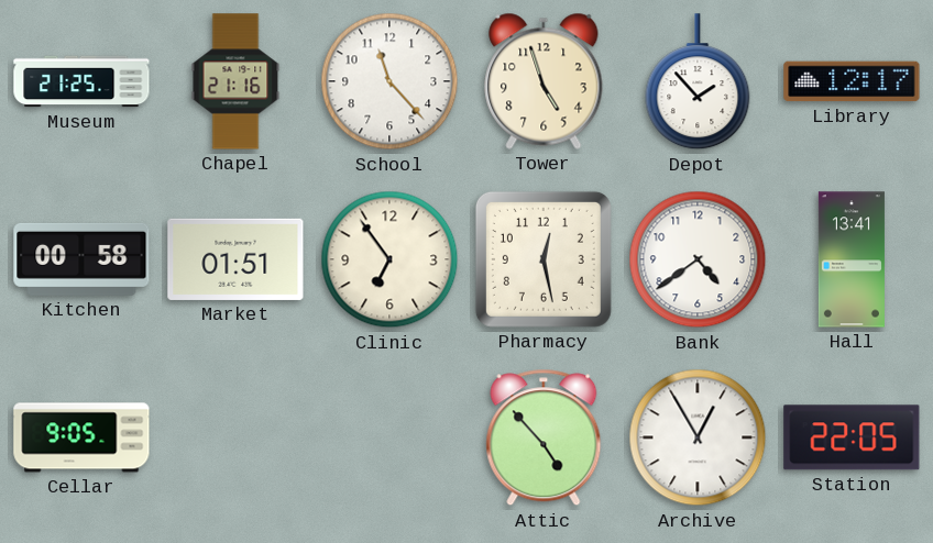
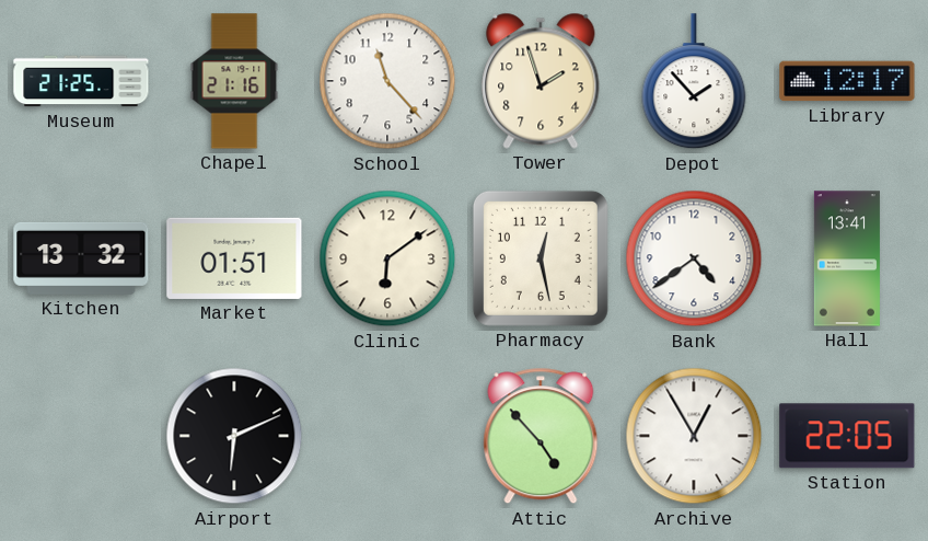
Tower: 4:57 -> 1:57 (541, 81)
Kitchen: 00:58 -> 13:32 (81, 258)
Clinic: 6:54 -> 6:09 (387, 258)
Cellar: 9:05 -> none (81, 437)
Airport: none -> 6:11 (234, 436)
